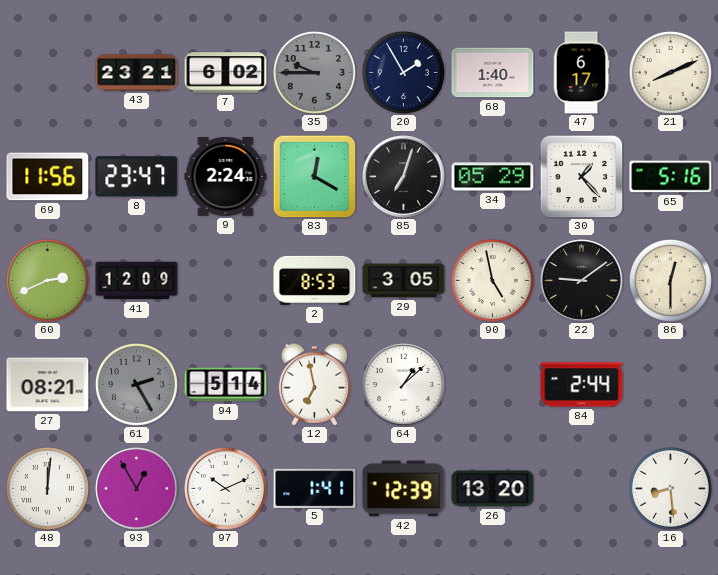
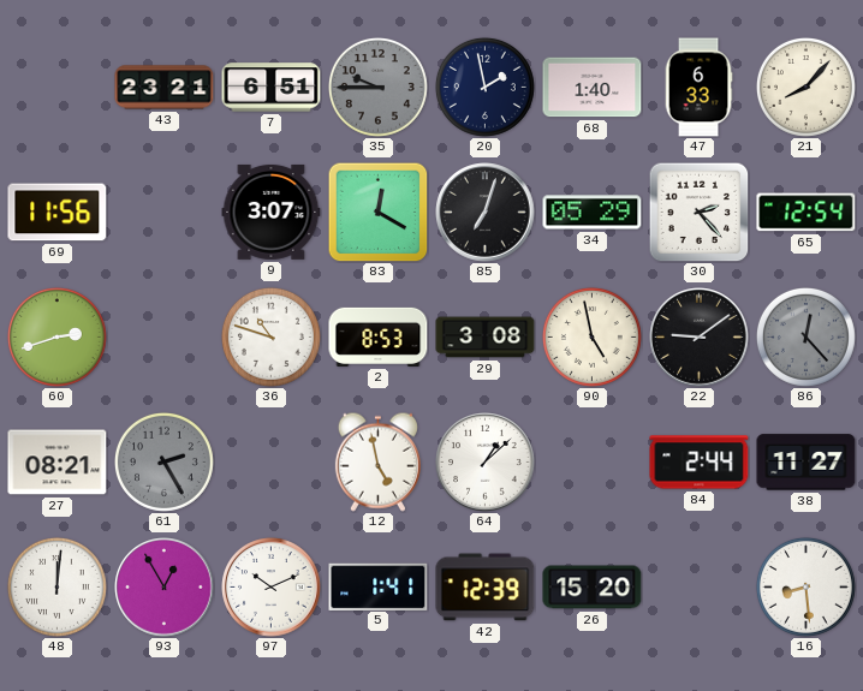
7: 6:02 -> 6:51 (272, 88)
20: 1:55 -> 1:58 (484, 87)
47: 6:17 -> 6:33 (698, 88)
21: 8:11 -> 8:07 (805, 87)
8: 23:47 -> none (137, 177)
9: 2:24 -> 3:07 (272, 212)
30: 1:23 -> 2:23 (698, 212)
65: 5:16 -> 12:54 (807, 213)
60: 2:41 -> 2:42 (56, 336)
41: 12:09 -> none (137, 281)
36: none -> 10:48 (270, 336)
29: 3:05 -> 3:08 (486, 338)
86: 12:30 -> 12:23 (805, 336)
86 dial: cream -> grey (805, 336)
94: 5:14 -> none (226, 385)
12: 6:58 -> 4:58 (377, 461)
38: none -> 11:27 (807, 463)
26: 13:20 -> 15:20 (593, 588)
